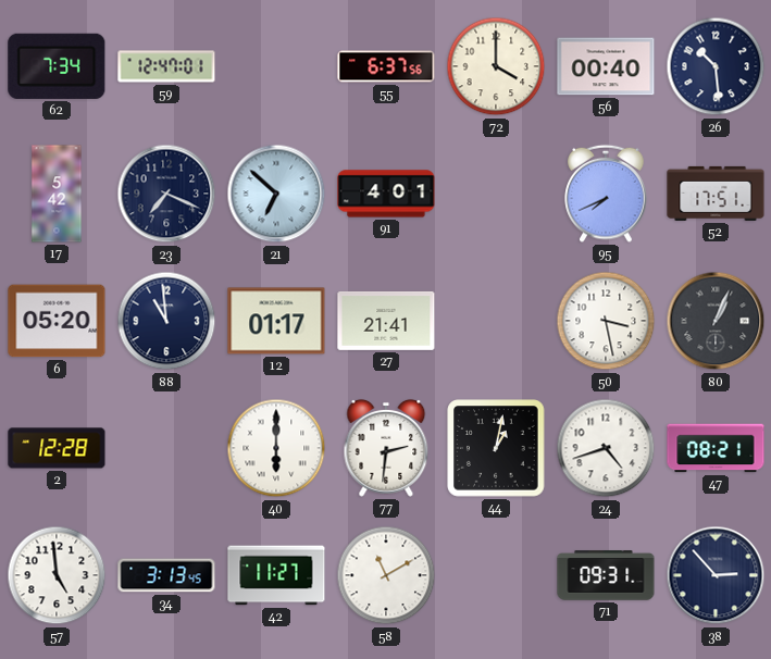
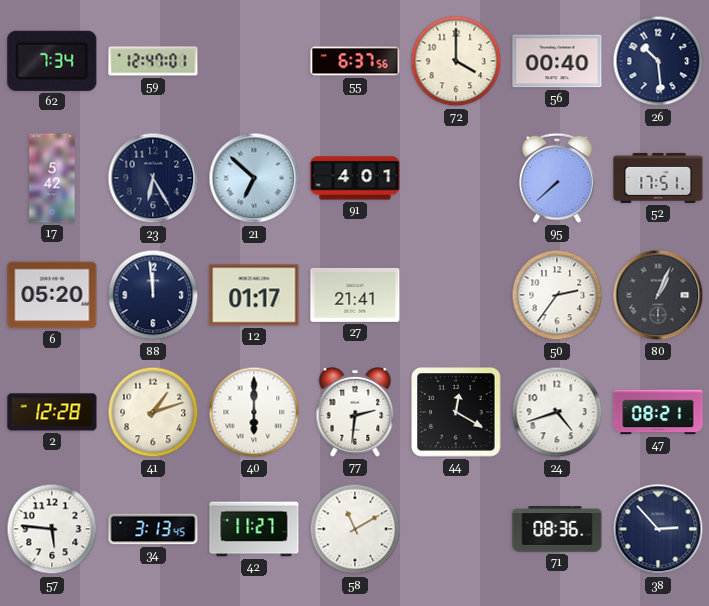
23: 7:19 -> 6:25 (153, 178)
95: 7:41 -> 7:38 (557, 178)
88: 10:59 -> 11:59 (153, 295)
50: 3:28 -> 2:36 (557, 295)
41: none -> 1:12 (153, 412)
44: 1:02 -> 12:20 (456, 412)
57: 4:59 -> 5:46 (52, 529)
71: 09:31 -> 08:36 (557, 529)
